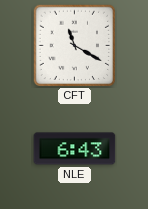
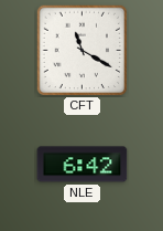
NLE: 6:43 -> 6:42 (83, 165)
